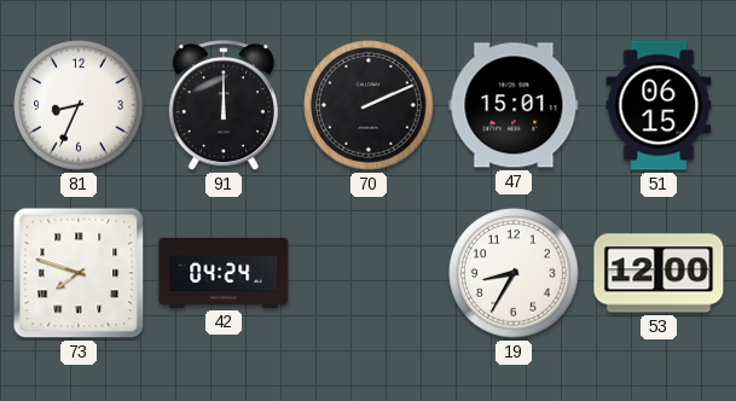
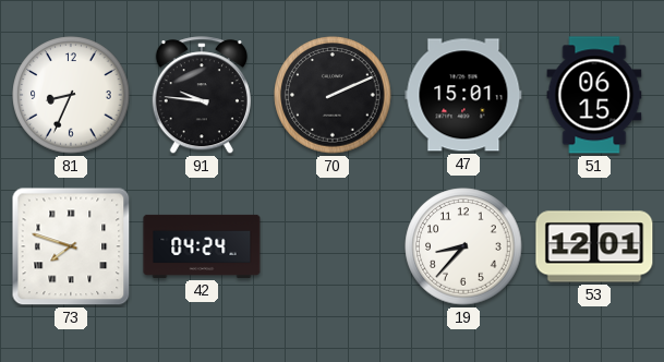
91: 12:00 -> 9:46 (202, 96)
19: 8:35 -> 8:37 (463, 246)
53: 12:00 -> 12:01 (594, 246)
